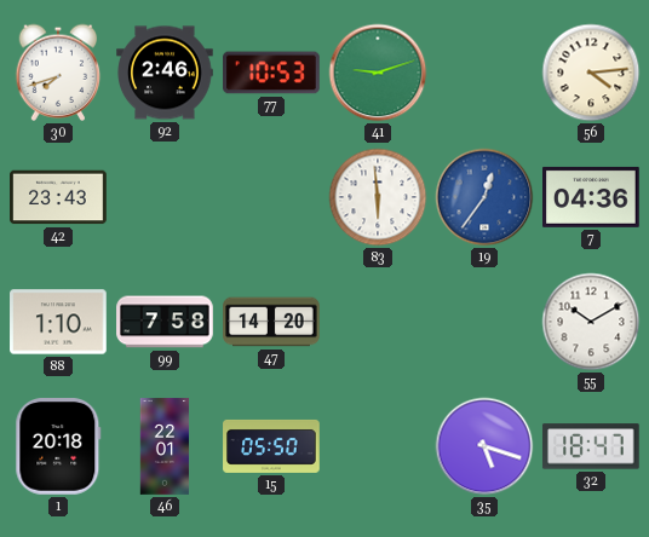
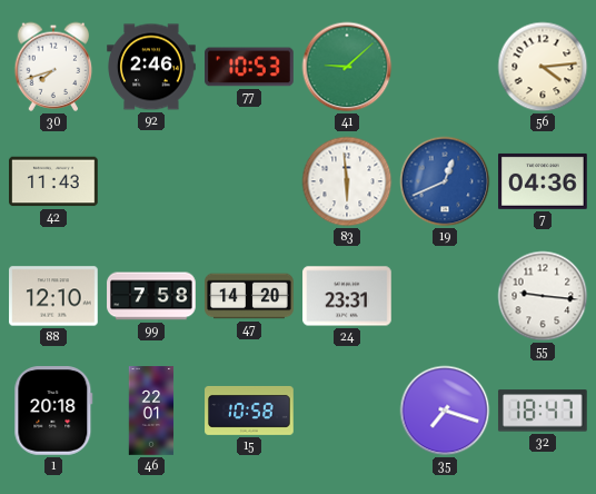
41: 9:12 -> 9:08 (347, 67)
42: 23:43 -> 11:43 (53, 181)
19: 12:36 -> 12:41 (445, 181)
88: 1:10 -> 12:10 (53, 296)
24: none -> 23:31 (347, 296)
55: 10:10 -> 9:16 (543, 296)
15: 05:50 -> 10:58 (249, 411)
35: 5:18 -> 7:18 (445, 411)
